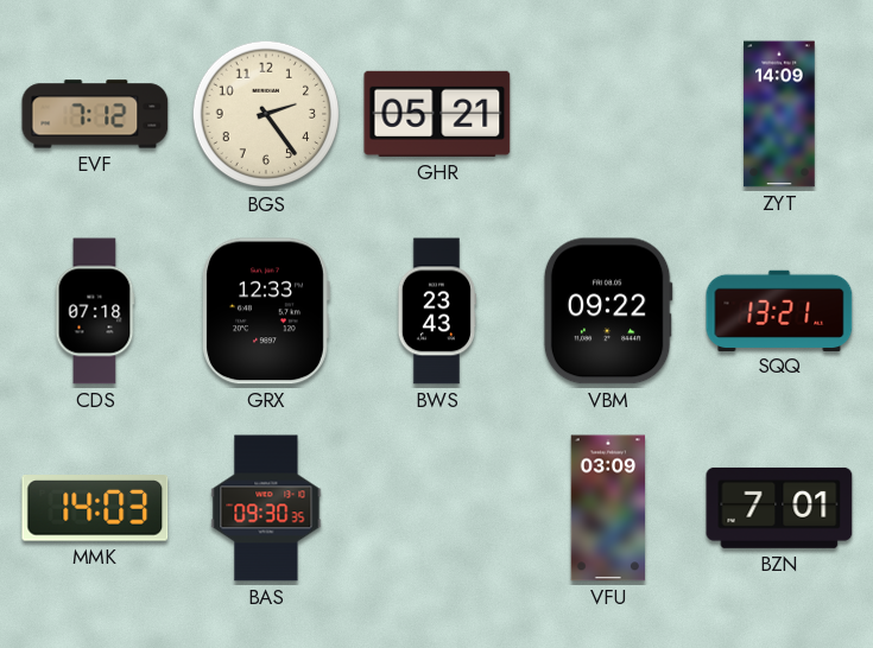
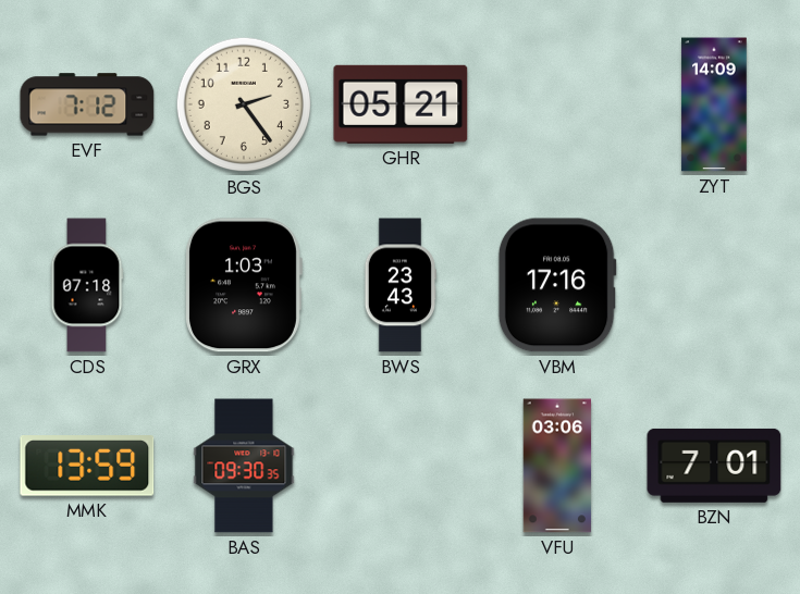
GRX: 12:33 -> 1:03 (244, 285)
VBM: 09:22 -> 17:16 (557, 285)
SQQ: 13:21 -> none (779, 310)
MMK: 14:03 -> 13:59 (87, 467)
VFU: 03:09 -> 03:06 (557, 466)
